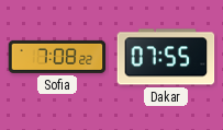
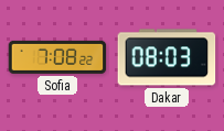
Dakar: 07:55 -> 08:03 (167, 57)
